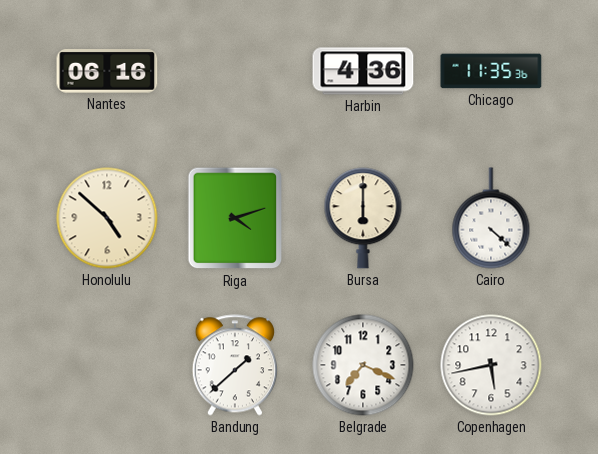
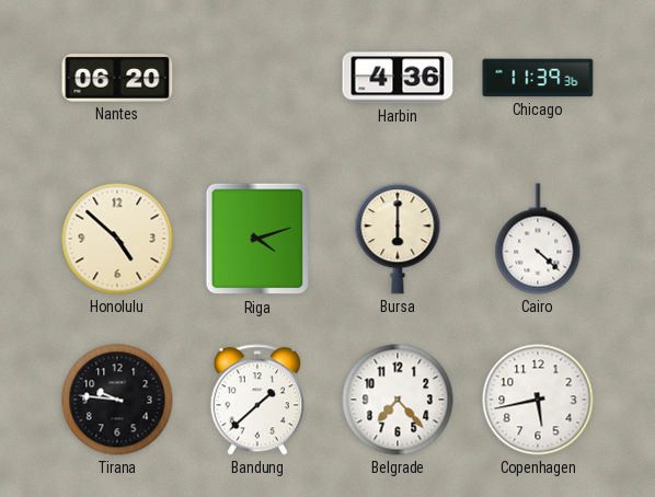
Nantes: 06:16 -> 06:20 (117, 78)
Chicago: 11:35 -> 11:39 (538, 78)
Tirana: none -> 9:46 (117, 400)
Belgrade: 7:19 -> 7:23 (398, 400)
